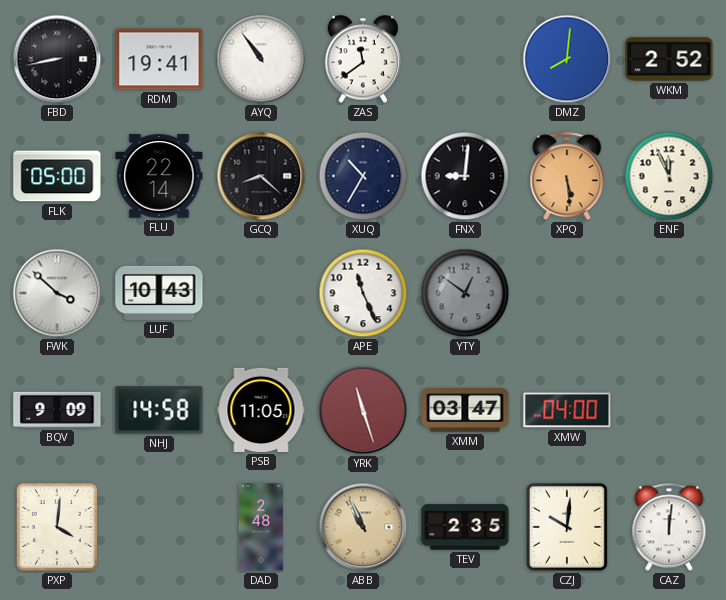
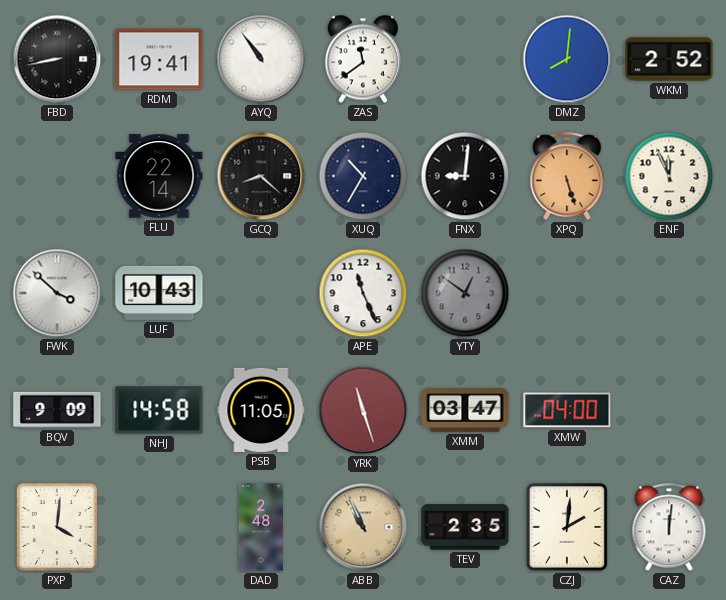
FLK: 05:00 -> none (57, 176)
XPQ: 5:29 -> 5:27 (567, 177)
CZJ: 10:01 -> 2:01 (567, 527)
